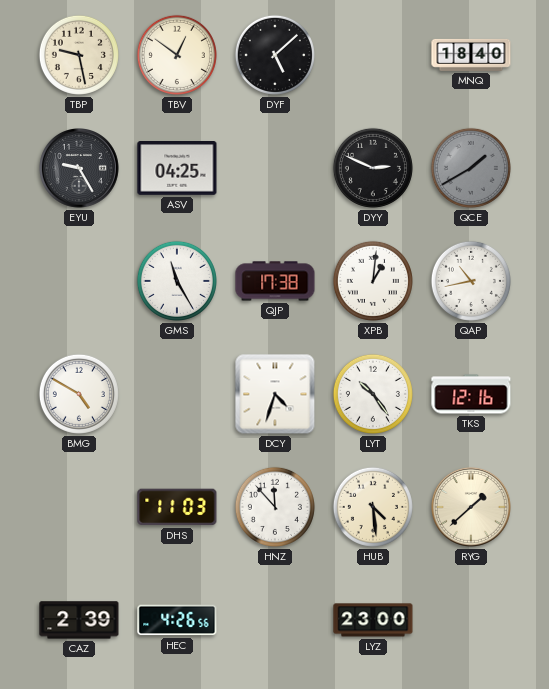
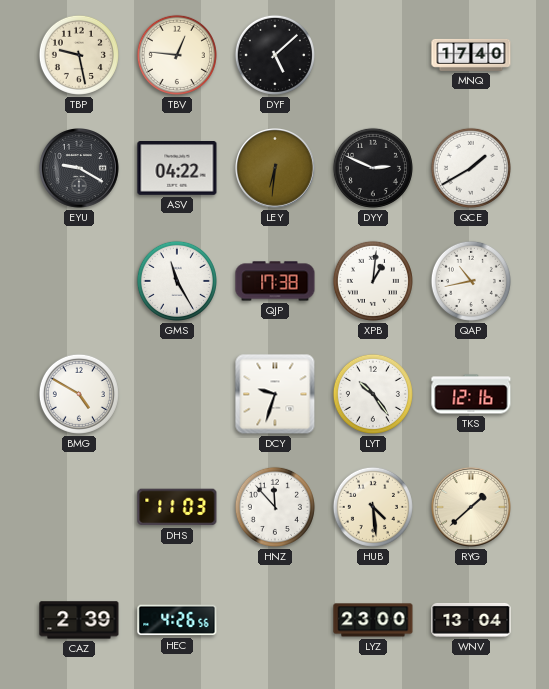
TBV: 12:51 -> 12:46 (177, 55)
MNQ: 18:40 -> 17:40 (471, 55)
EYU: 9:25 -> 9:20 (80, 169)
ASV: 04:25 -> 04:22 (177, 169)
LEY: none -> 6:31 (276, 169)
QCE dial: grey -> white (471, 168)
DCY: 4:33 -> 9:33 (275, 394)
WNV: none -> 13:04 (471, 620)
